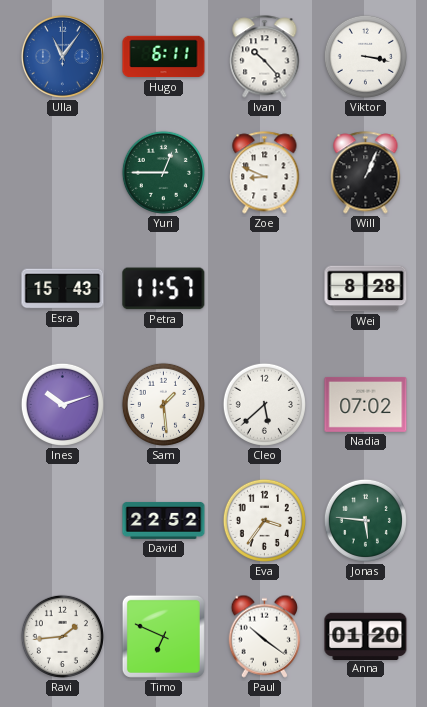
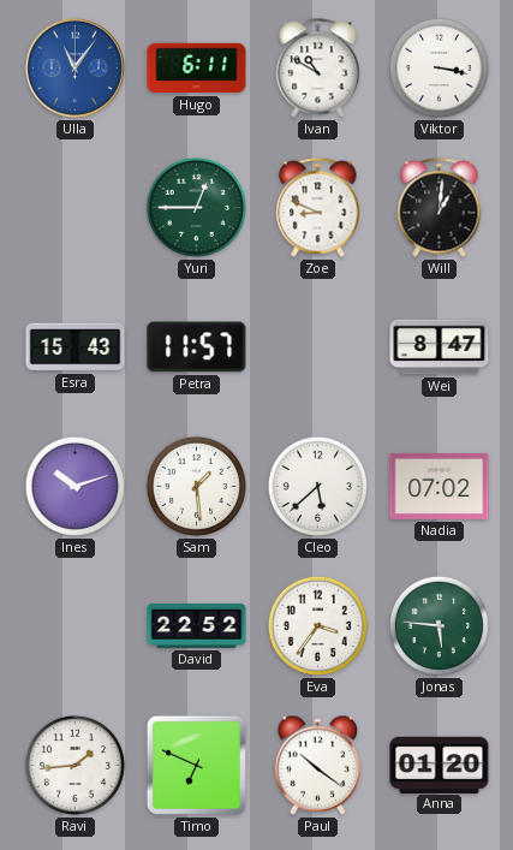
Ivan: 10:23 -> 10:50 (318, 69)
Will: 1:04 -> 1:01 (440, 208)
Wei: 8:28 -> 8:47 (440, 347)
